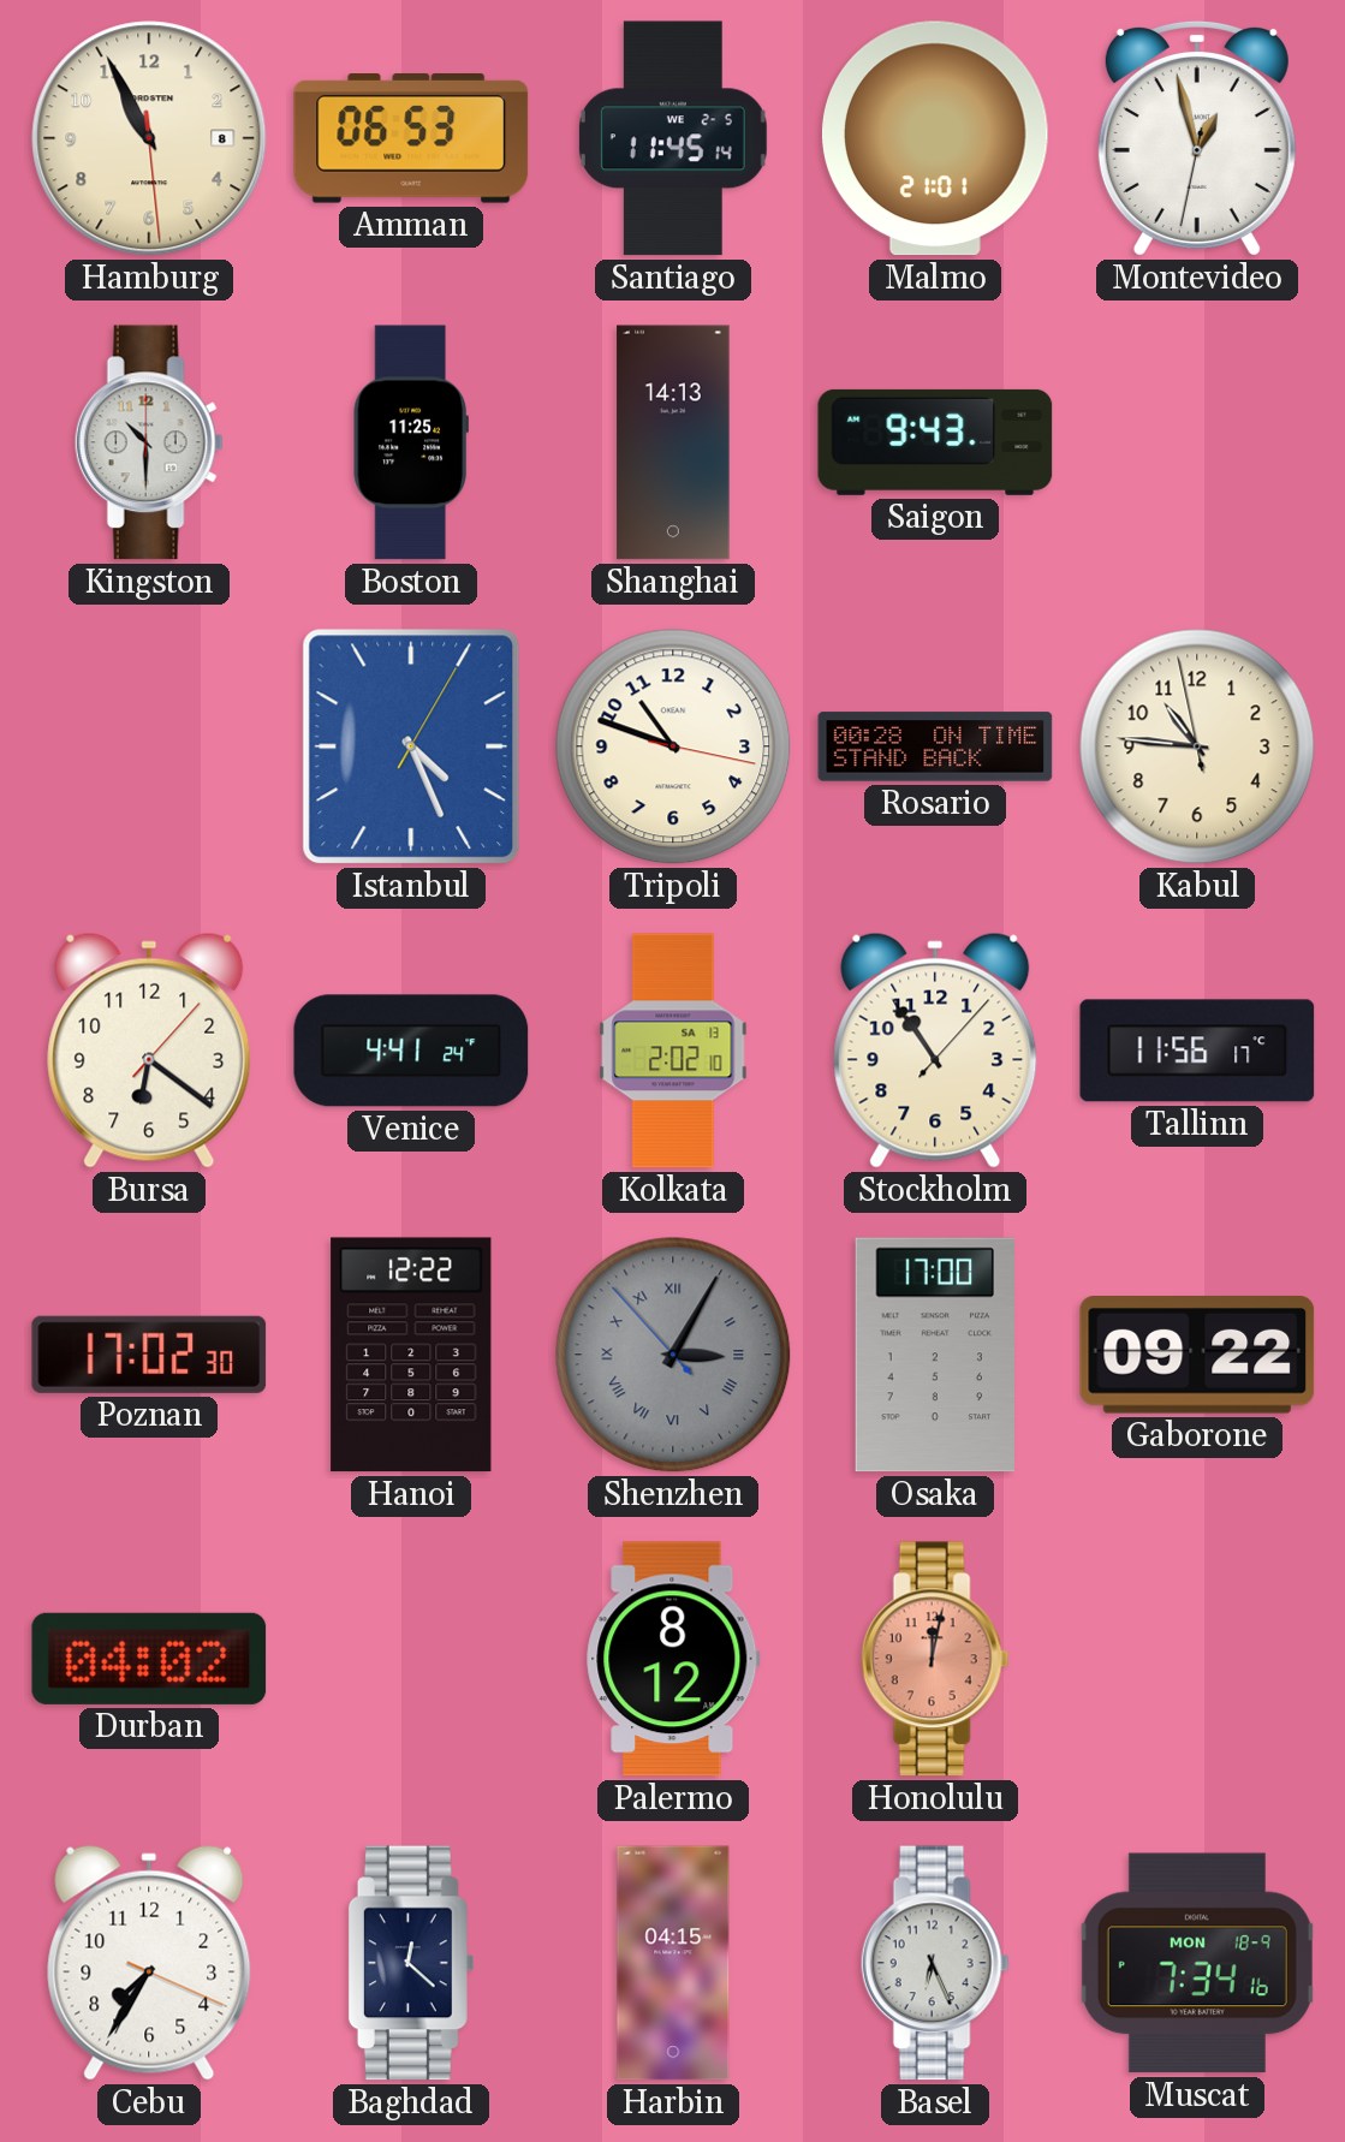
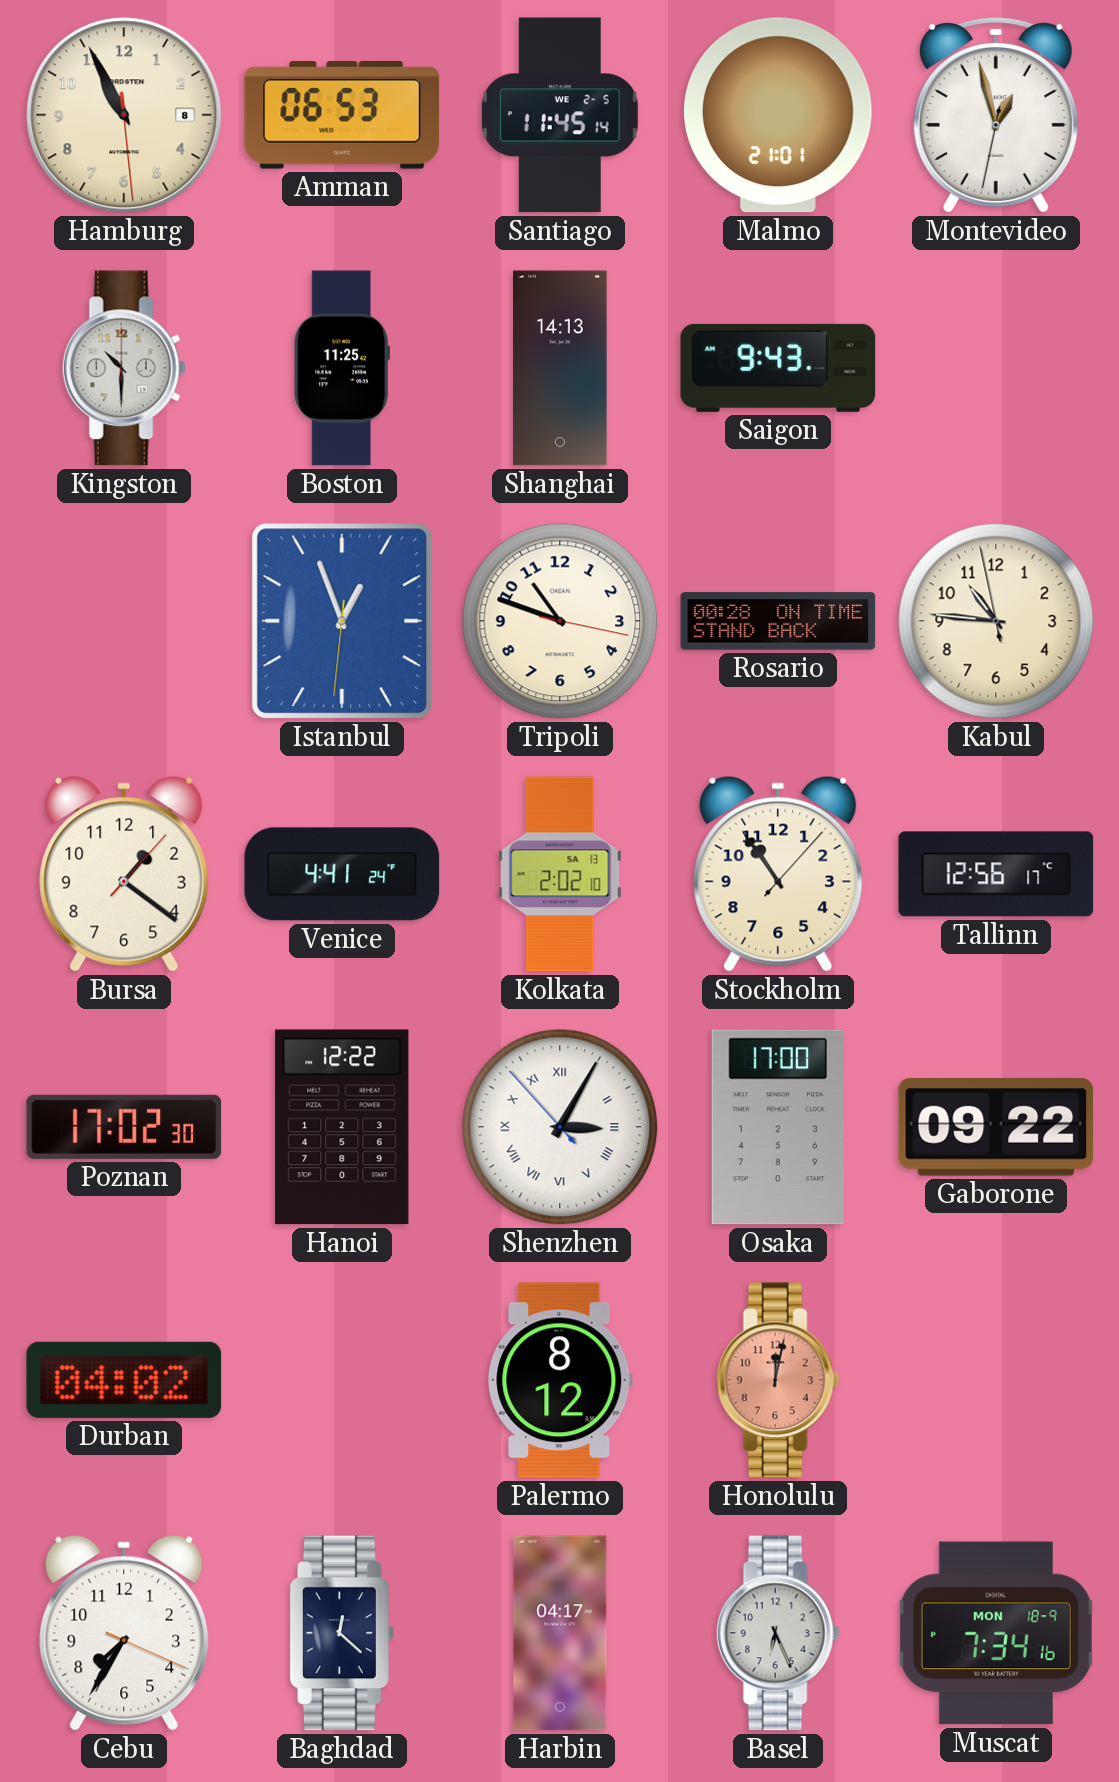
Istanbul: 4:26 -> 12:56 (342, 621)
Bursa: 6:21 -> 1:21 (124, 874)
Tallinn: 11:56 -> 12:56 (996, 874)
Shenzhen dial: grey -> white (560, 1127)
Harbin: 04:15 -> 04:17 (560, 1633)
